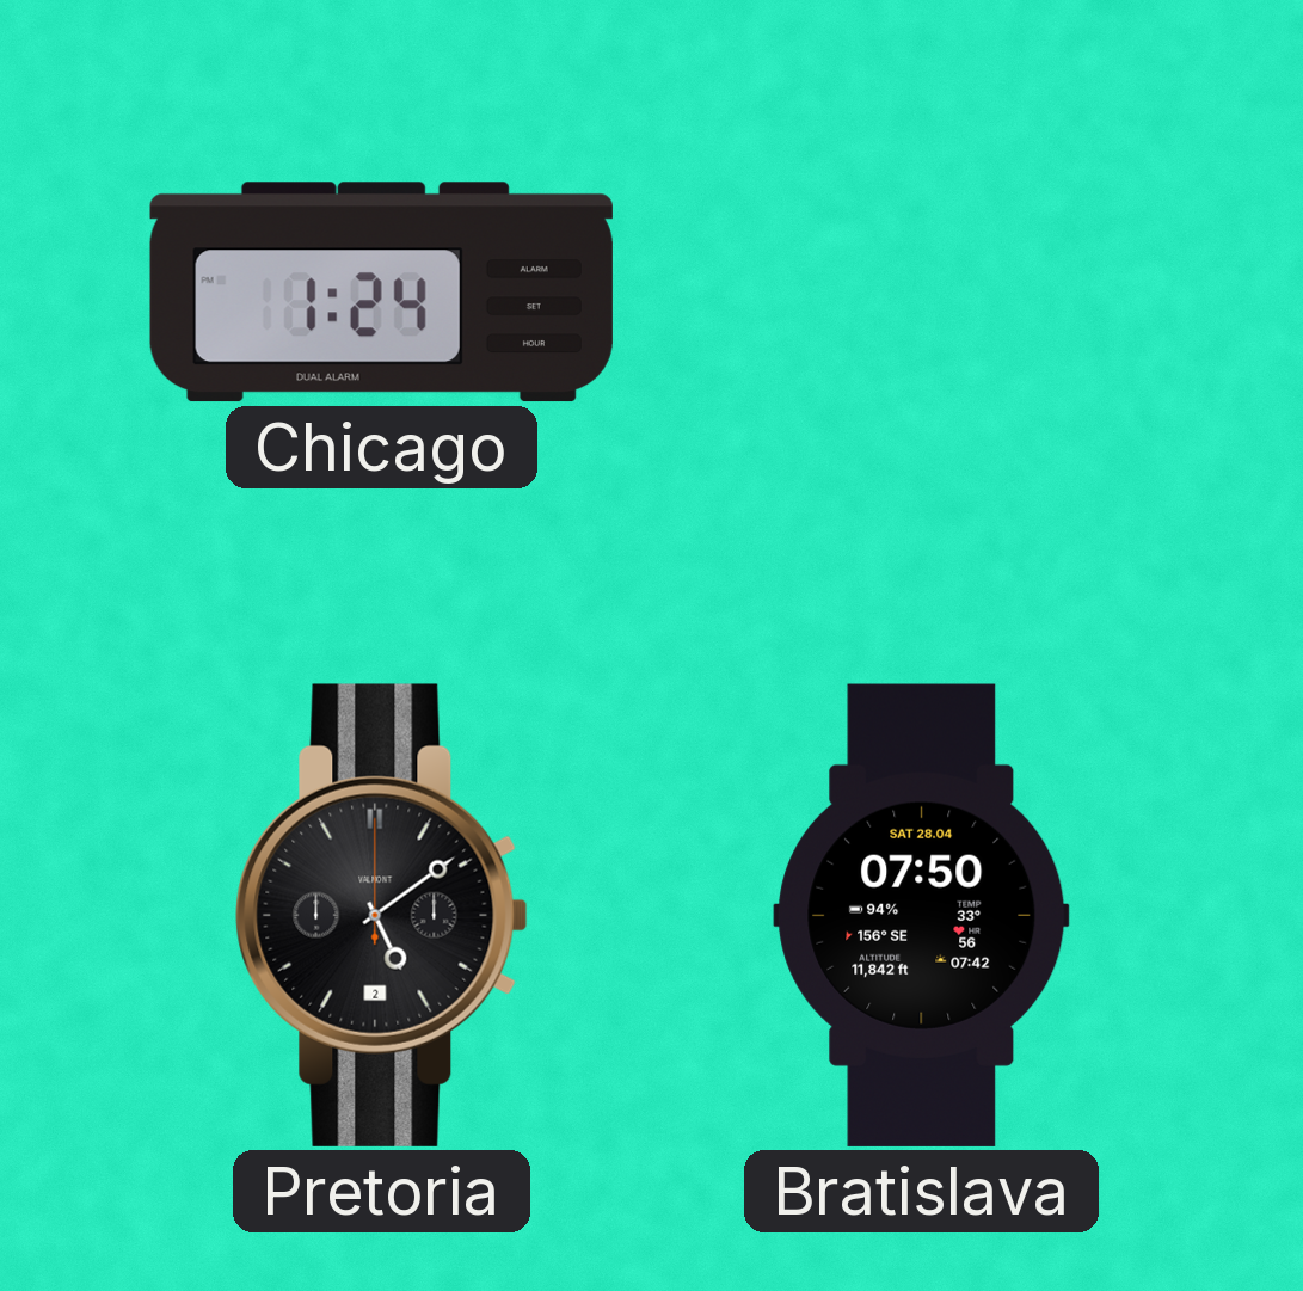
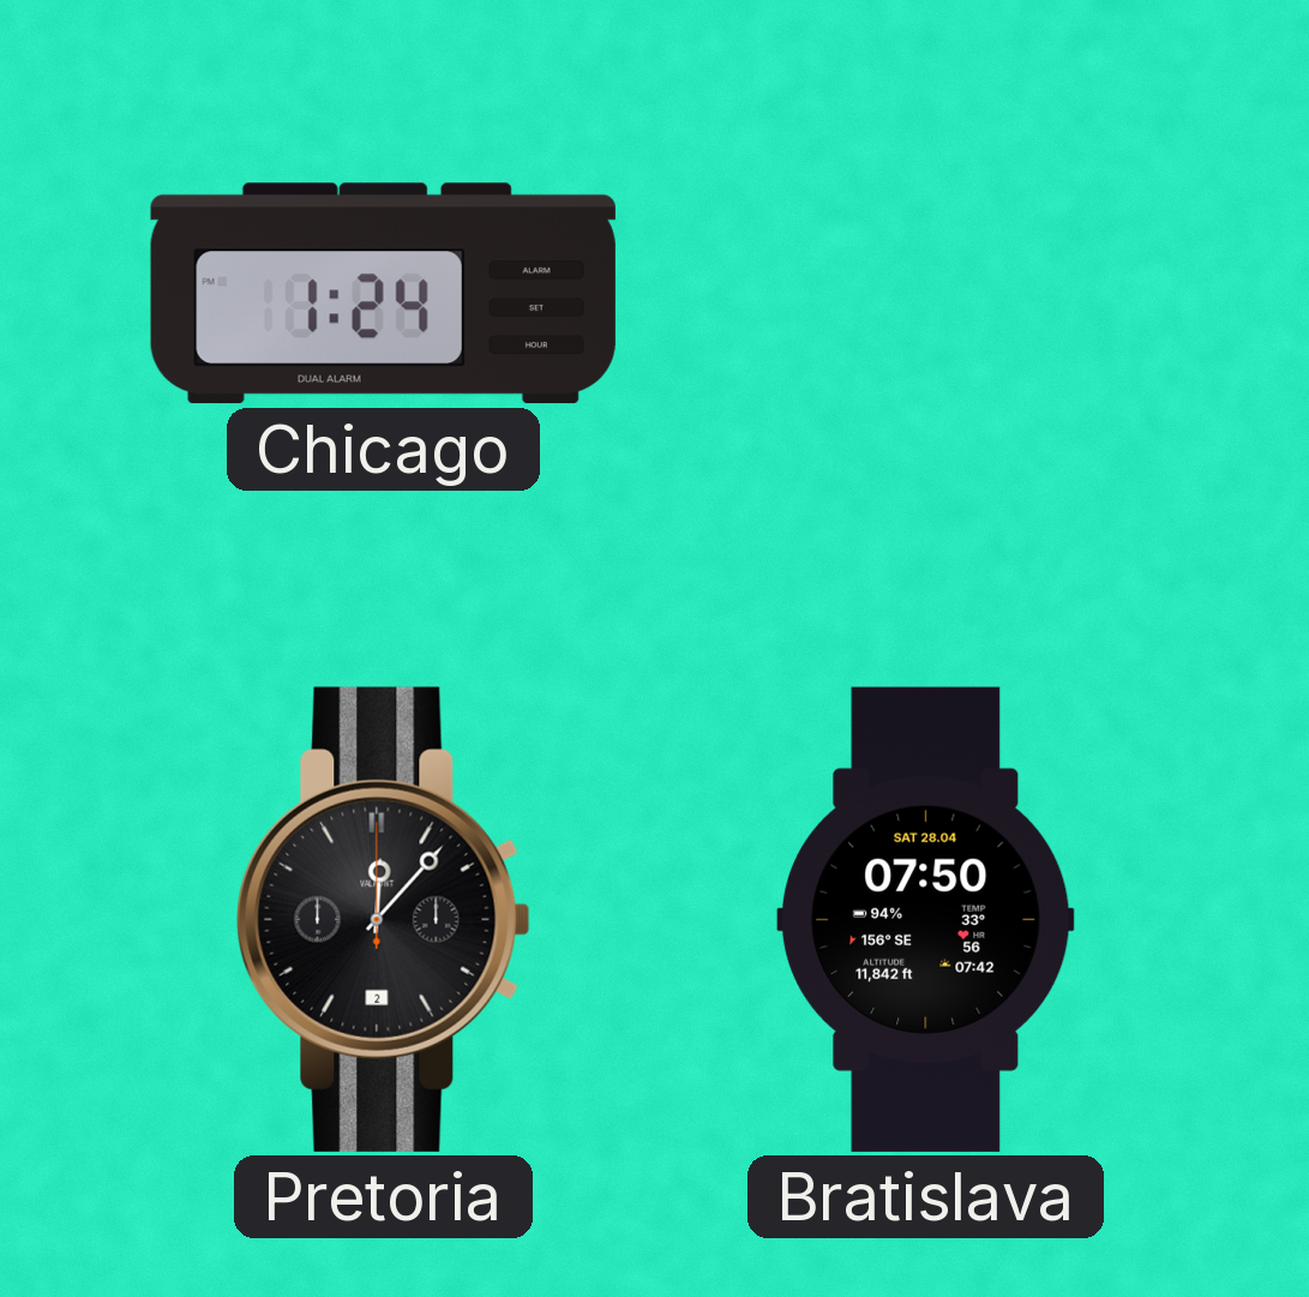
Pretoria: 5:09 -> 12:07 (384, 919)
